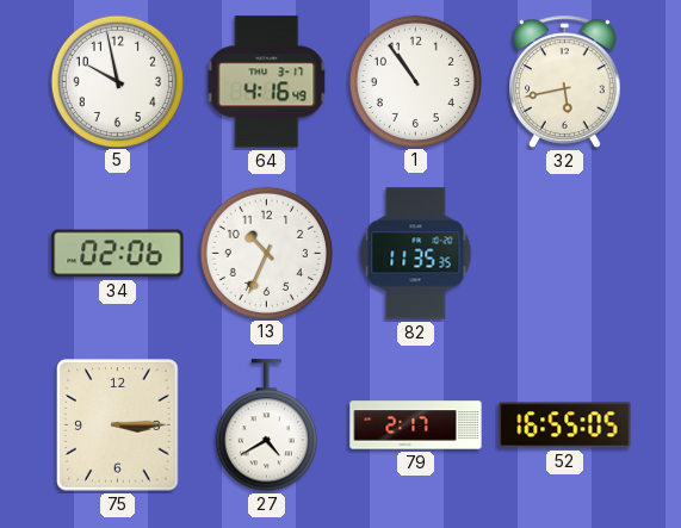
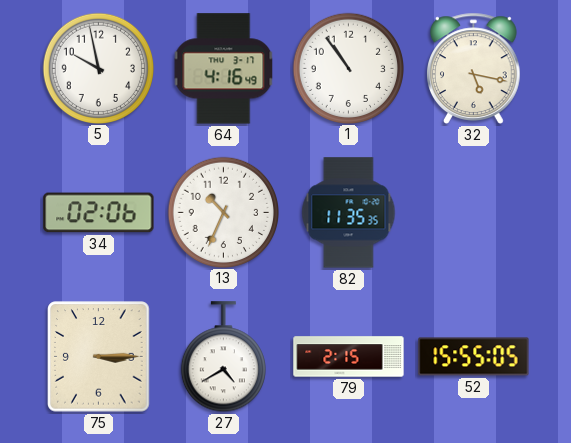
32: 5:43 -> 5:17 (474, 68)
79: 2:17 -> 2:15 (349, 357)
52: 16:55 -> 15:55 (474, 357)
